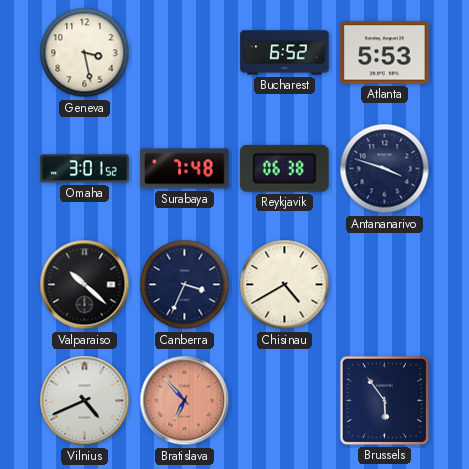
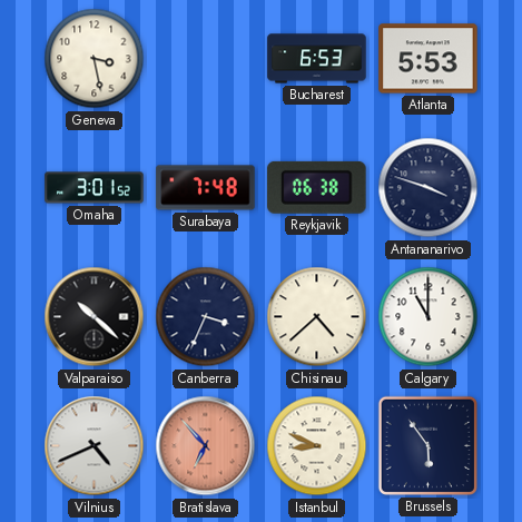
Bucharest: 6:52 -> 6:53 (317, 59)
Chisinau: 4:40 -> 4:38 (317, 317)
Calgary: none -> 11:00 (429, 317)
Istanbul: none -> 8:49 (317, 446)
